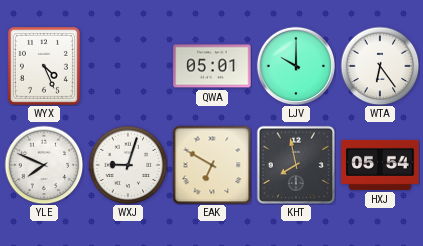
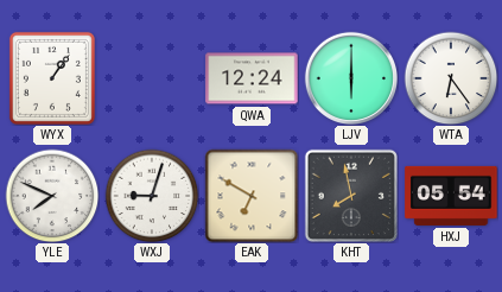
WYX: 4:26 -> 1:06 (52, 78)
QWA: 05:01 -> 12:24 (252, 78)
LJV: 10:00 -> 6:00 (350, 77)
